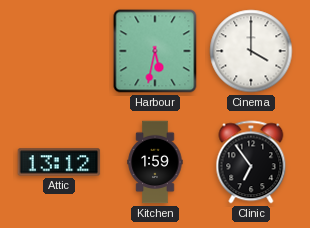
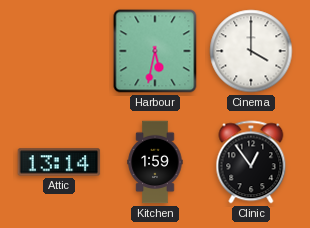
Attic: 13:12 -> 13:14 (59, 162)
Clinic: 6:54 -> 12:54 (251, 162)
